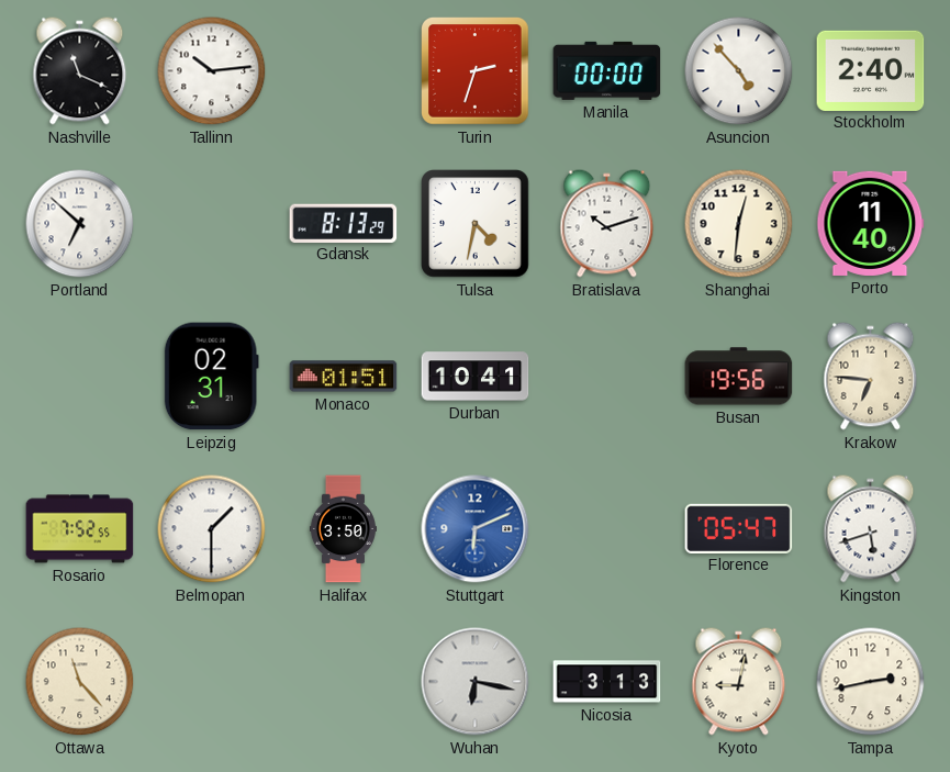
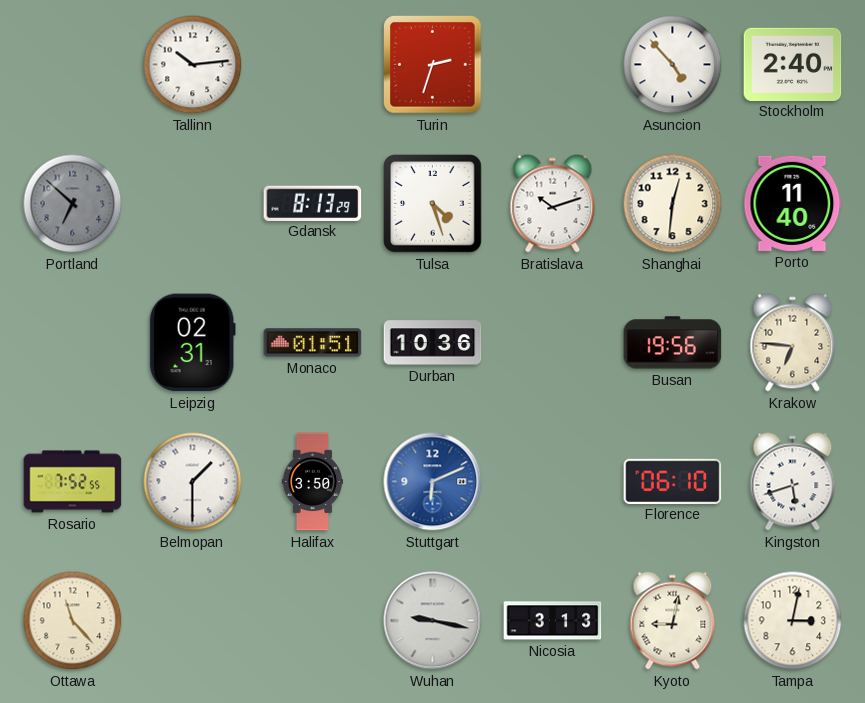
Nashville: 11:19 -> none (80, 71)
Manila: 00:00 -> none (607, 70)
Portland dial: white -> grey (73, 204)
Tulsa: 4:32 -> 4:27 (433, 204)
Durban: 10:41 -> 10:36 (433, 343)
Florence: 05:47 -> 06:10 (673, 481)
Wuhan: 6:17 -> 9:17 (433, 621)
Tampa: 2:43 -> 3:02 (793, 621)
